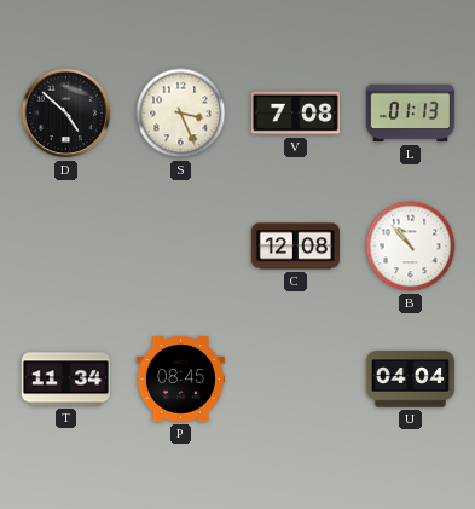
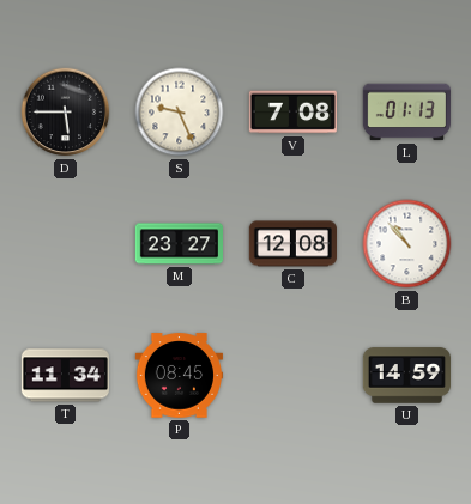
D: 4:52 -> 5:45 (66, 113)
S: 3:26 -> 9:26 (180, 113)
M: none -> 23:27 (179, 244)
U: 04:04 -> 14:59 (406, 376)
